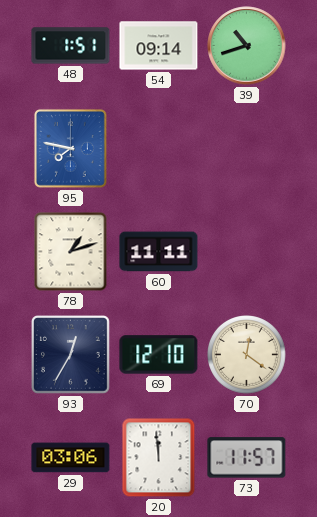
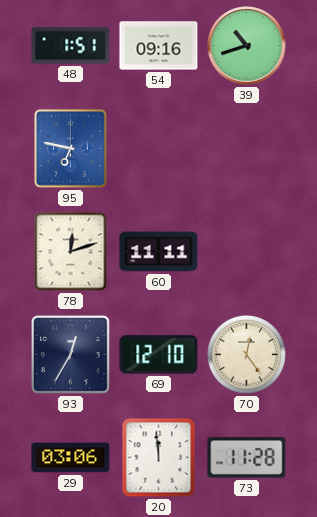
54: 09:14 -> 09:16 (159, 46)
95: 7:47 -> 6:47 (70, 148)
78: 1:12 -> 12:12 (71, 252)
70: 12:21 -> 12:24 (247, 355)
73: 11:57 -> 11:28 (247, 458)
